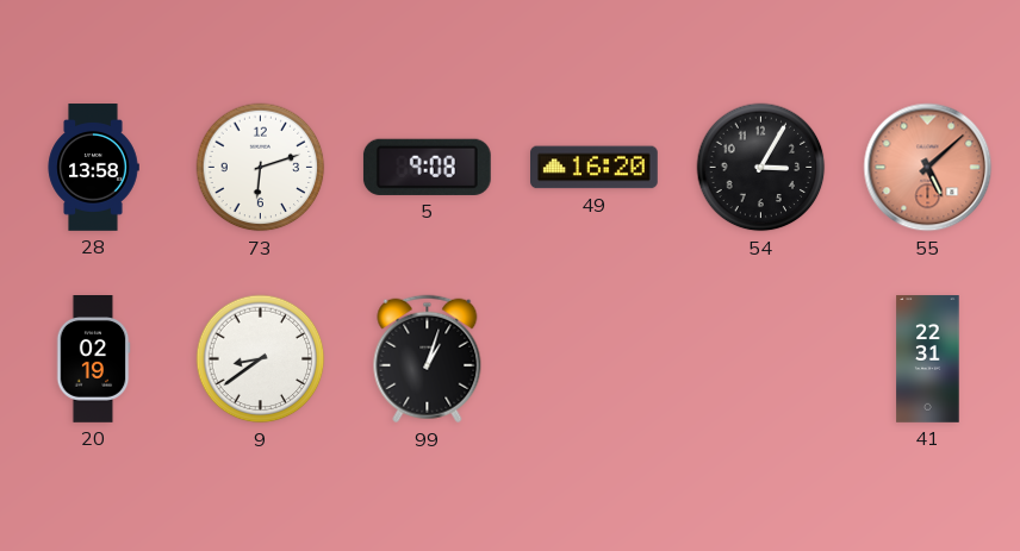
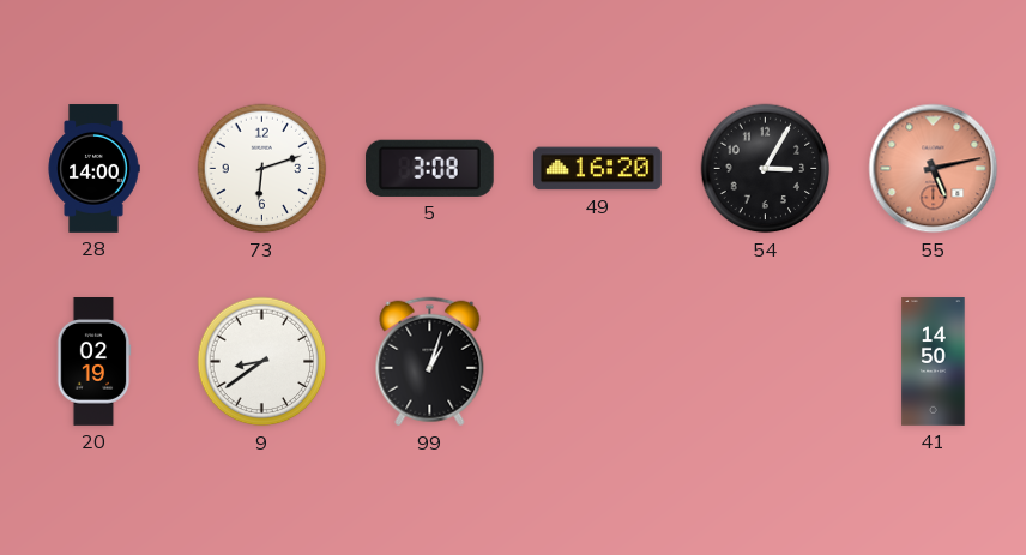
28: 13:58 -> 14:00 (93, 169)
5: 9:08 -> 3:08 (429, 168)
55: 5:08 -> 5:13 (934, 169)
41: 22:31 -> 14:50 (934, 362)
